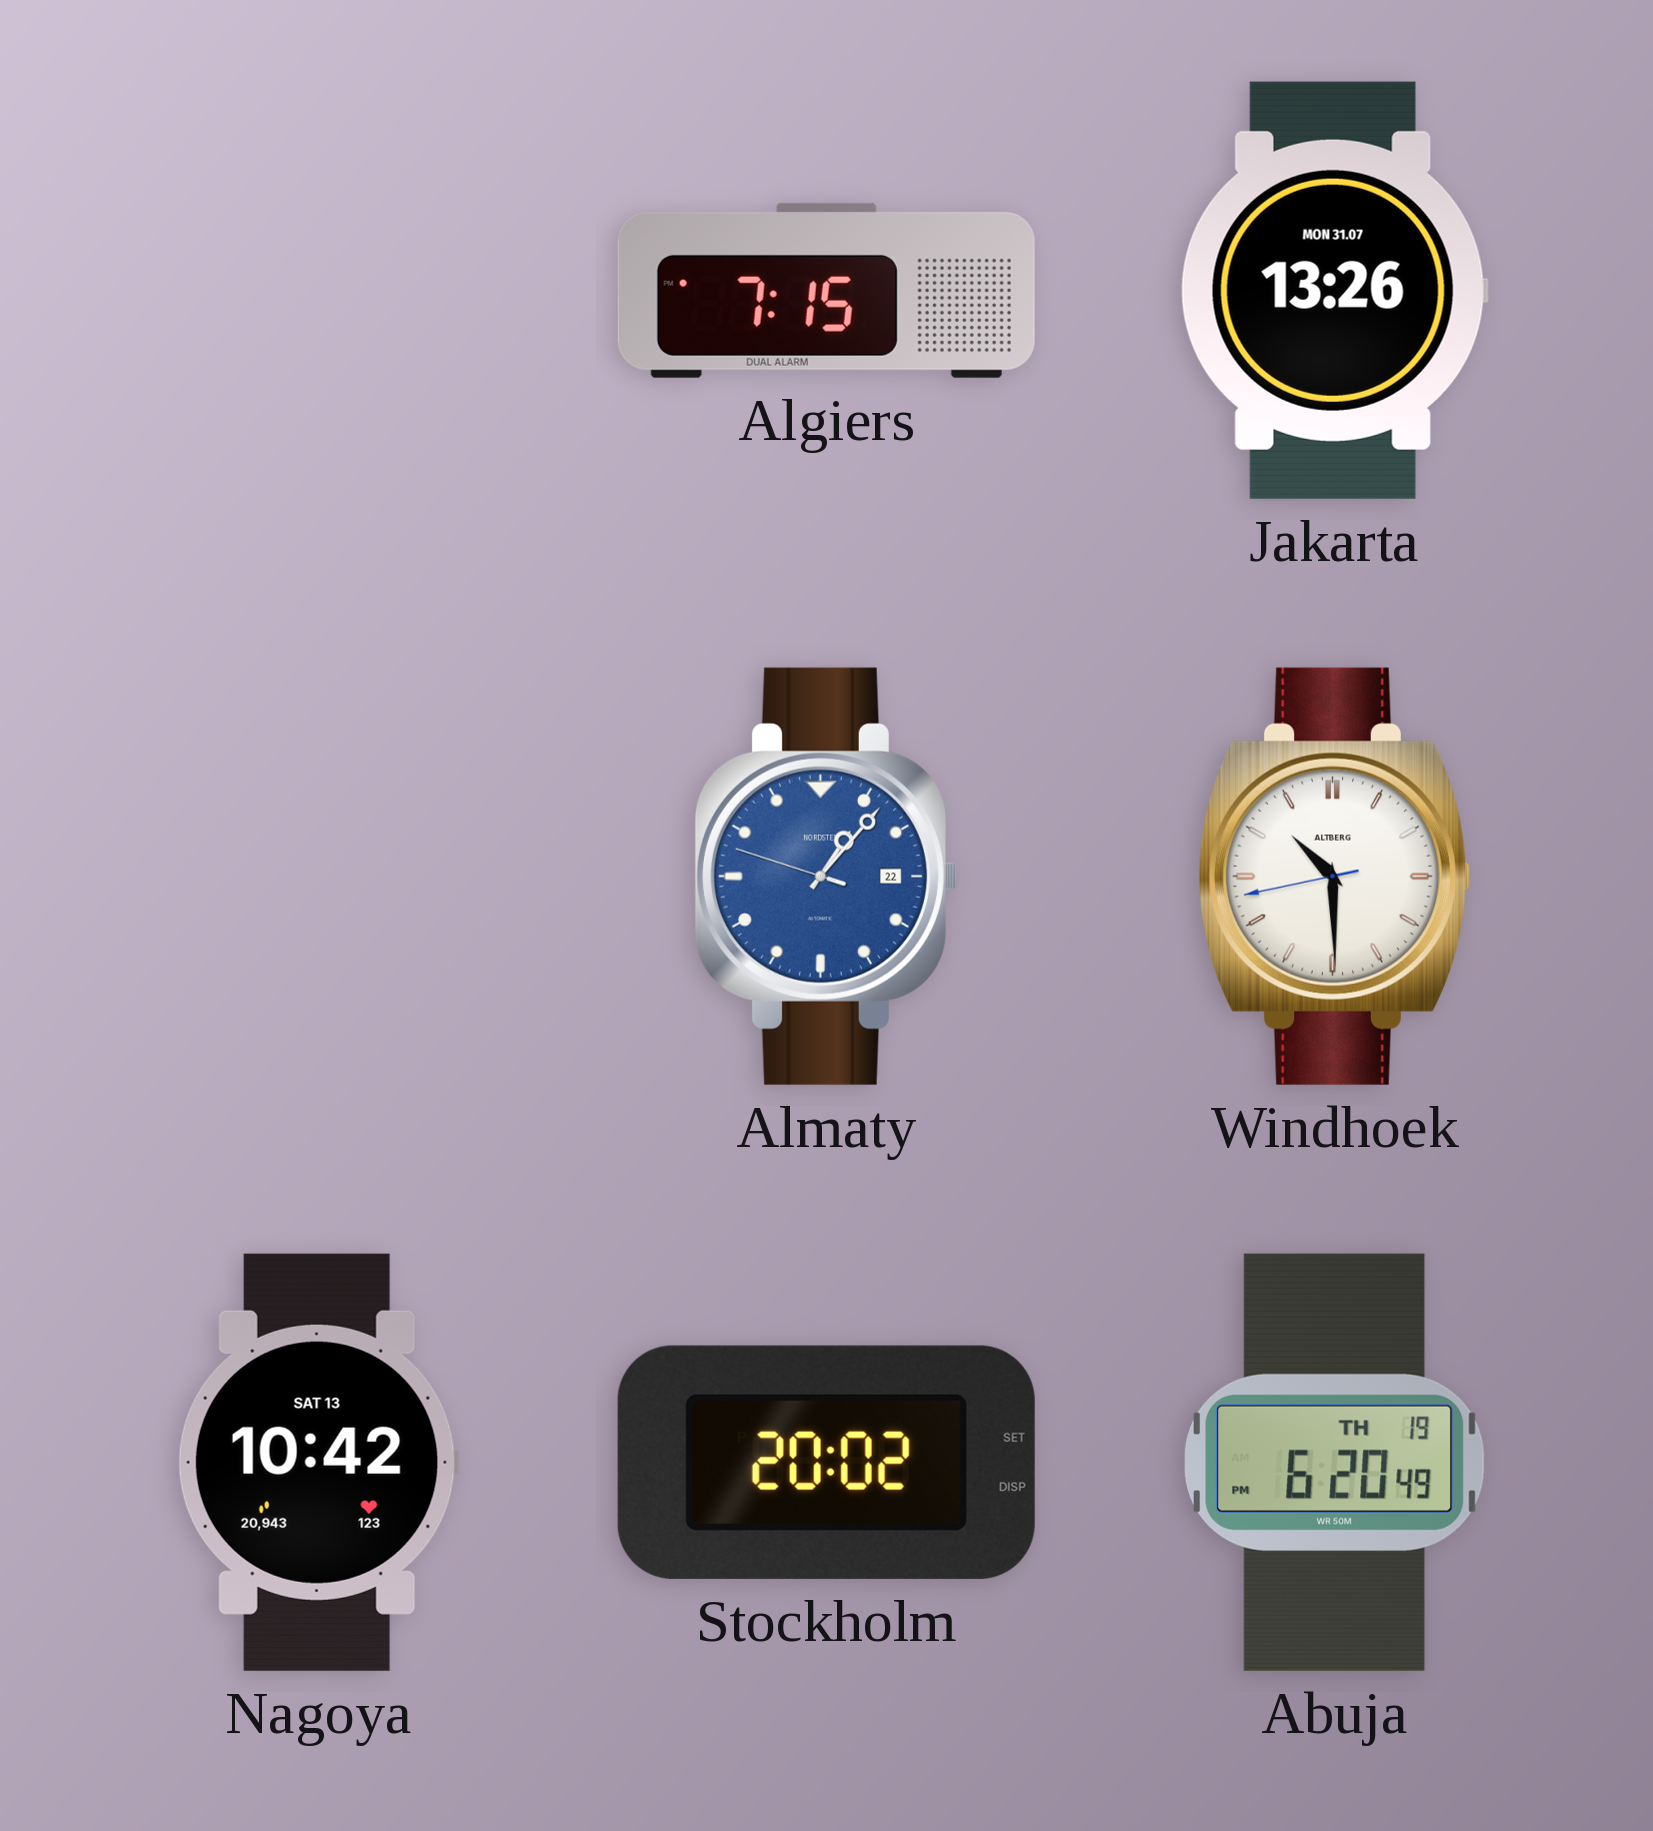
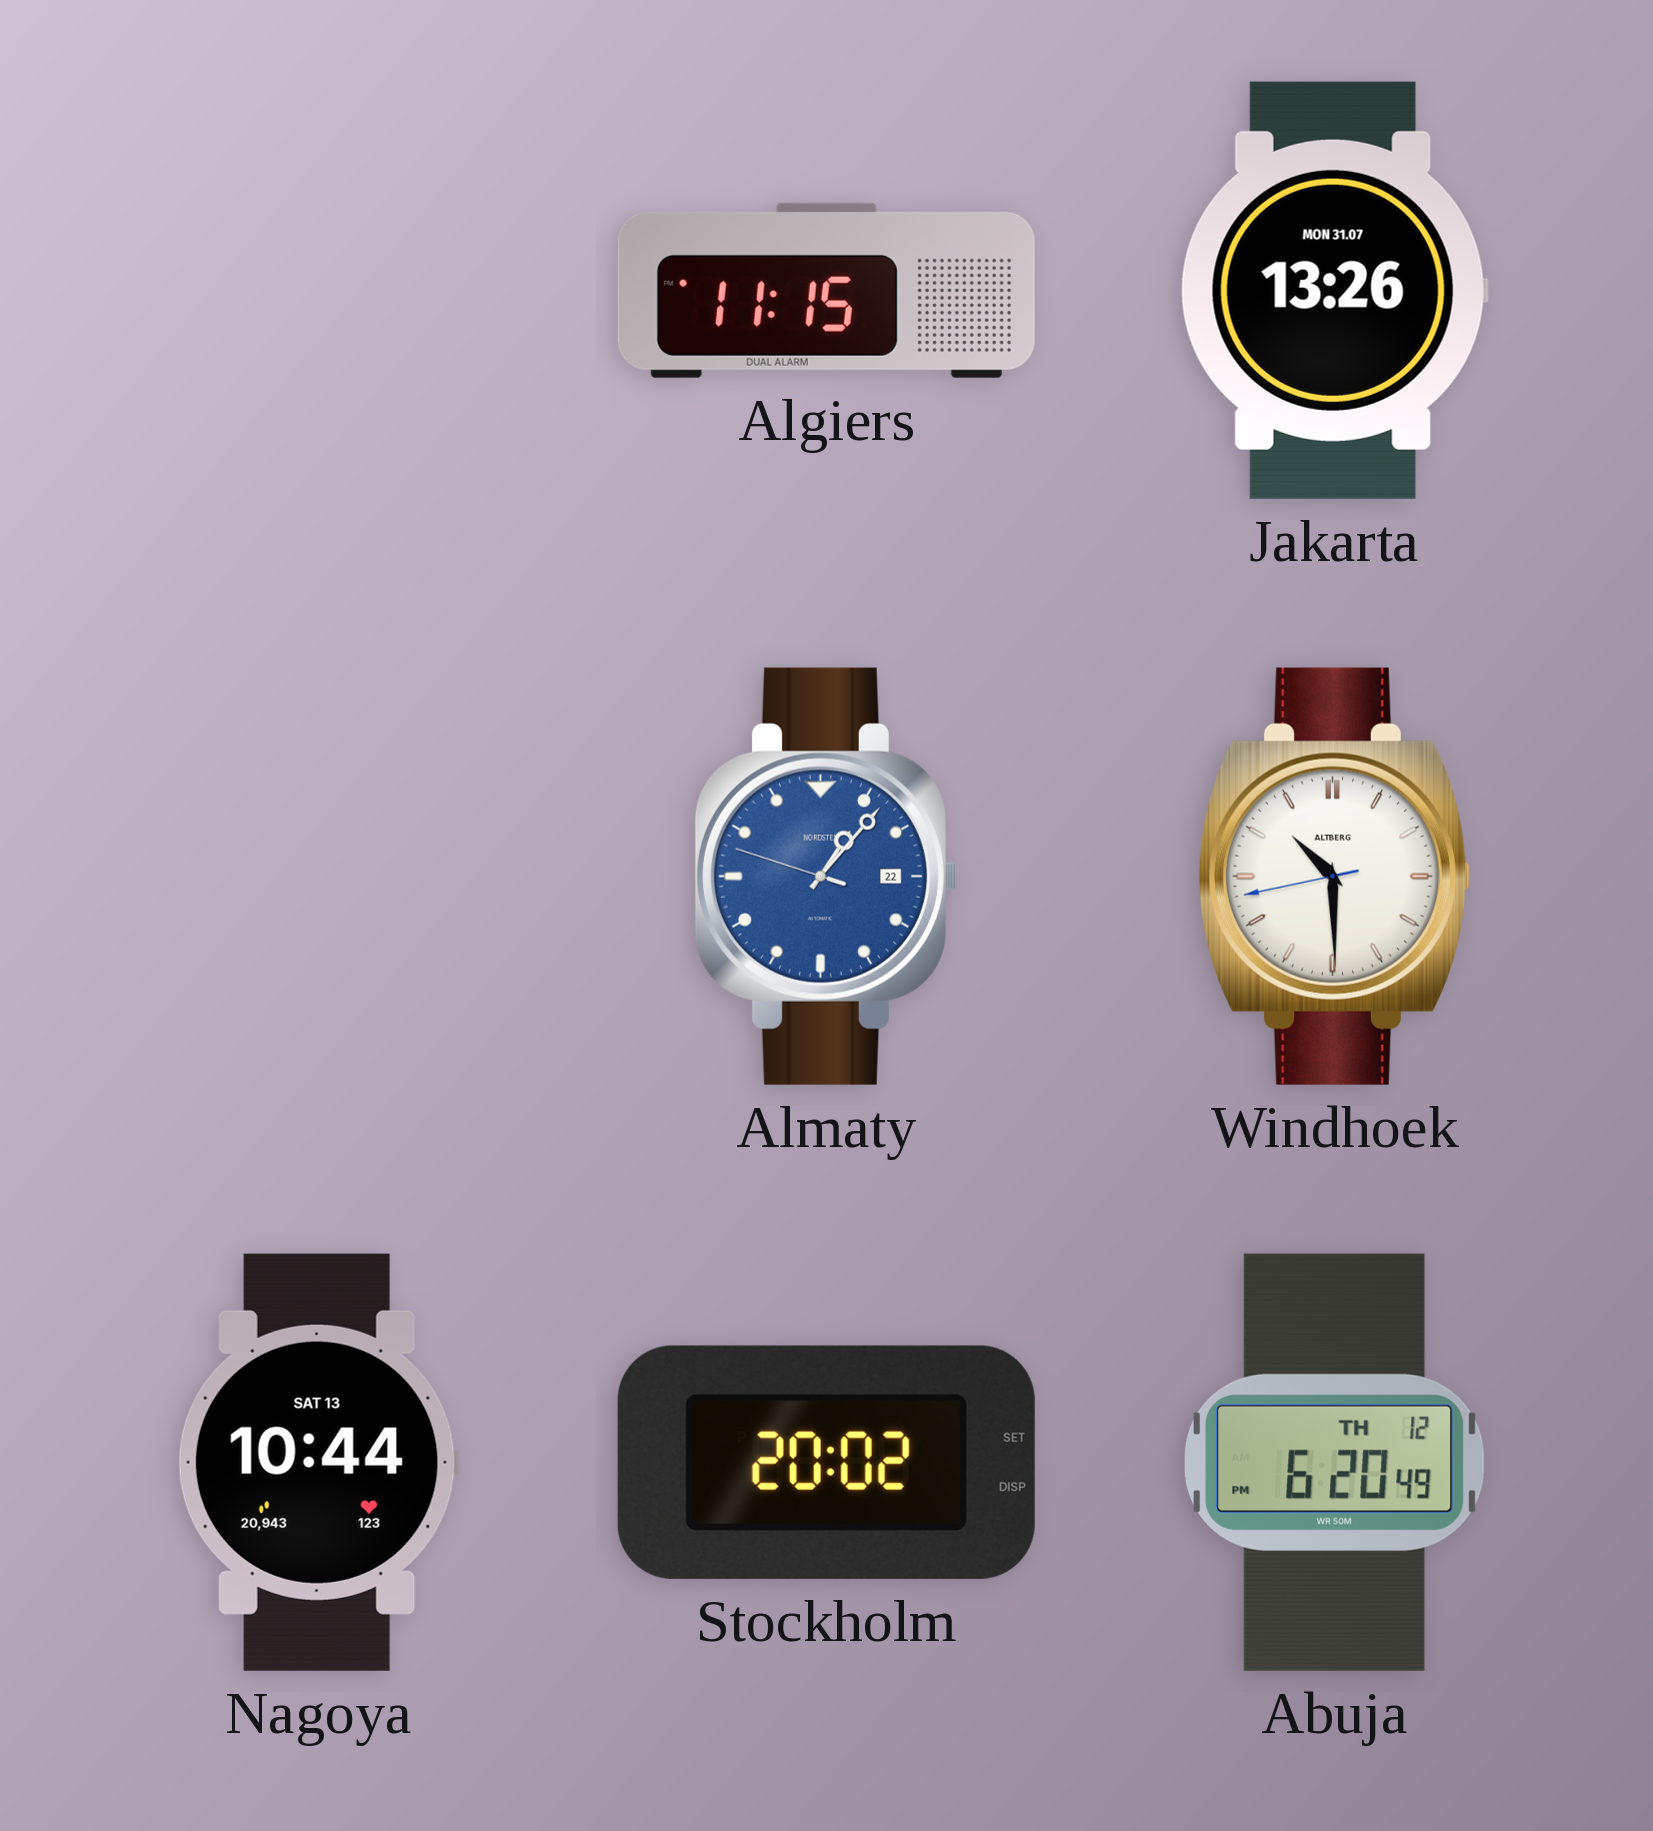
Algiers: 7:15 -> 11:15 (826, 290)
Nagoya: 10:42 -> 10:44 (318, 1462)
Abuja date: TH 19 -> TH 12 (1335, 1462)
